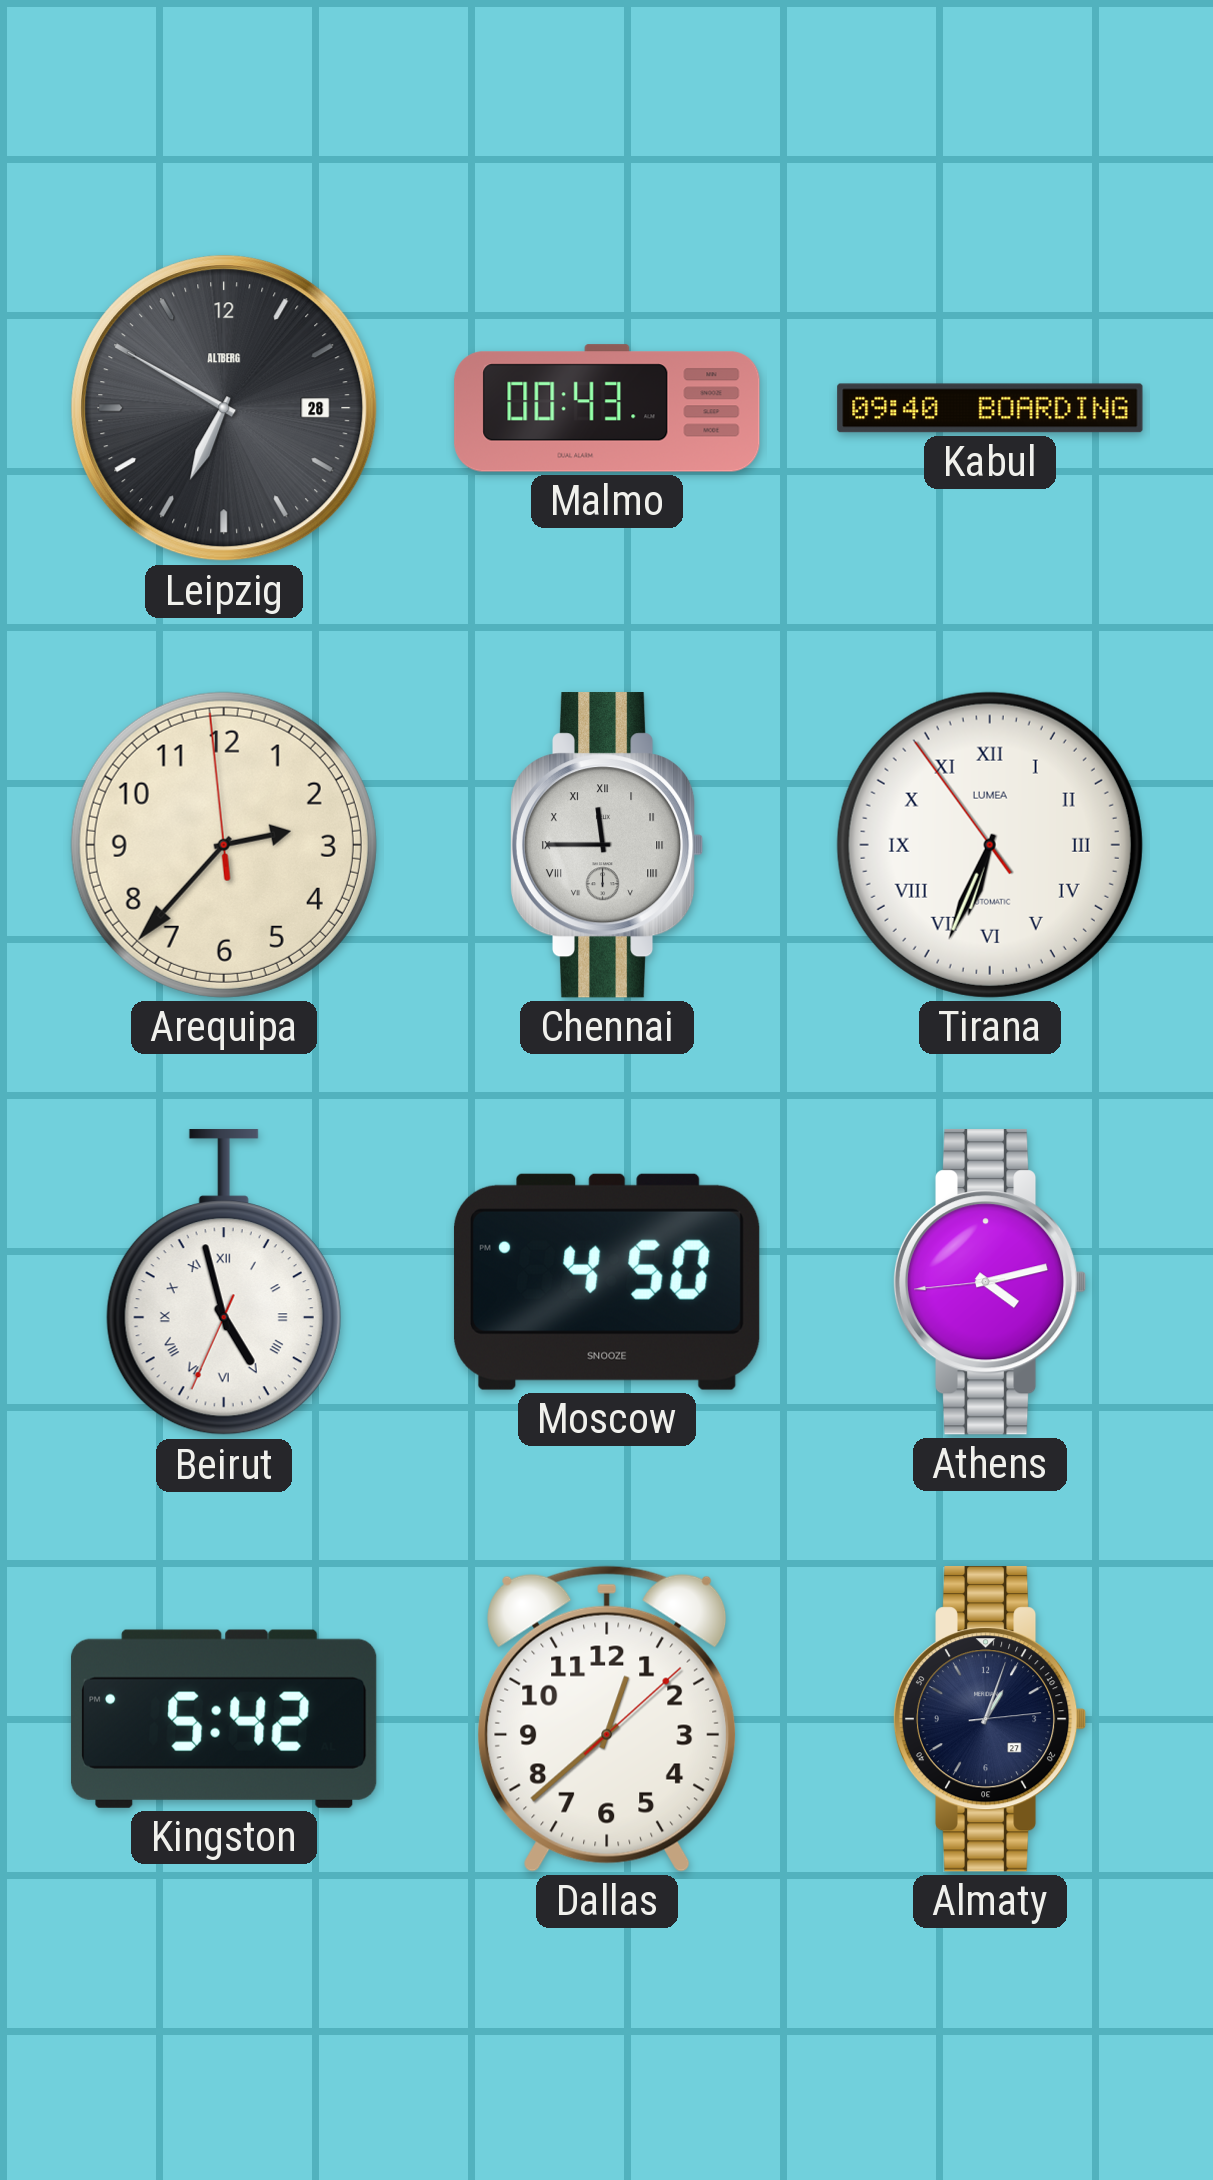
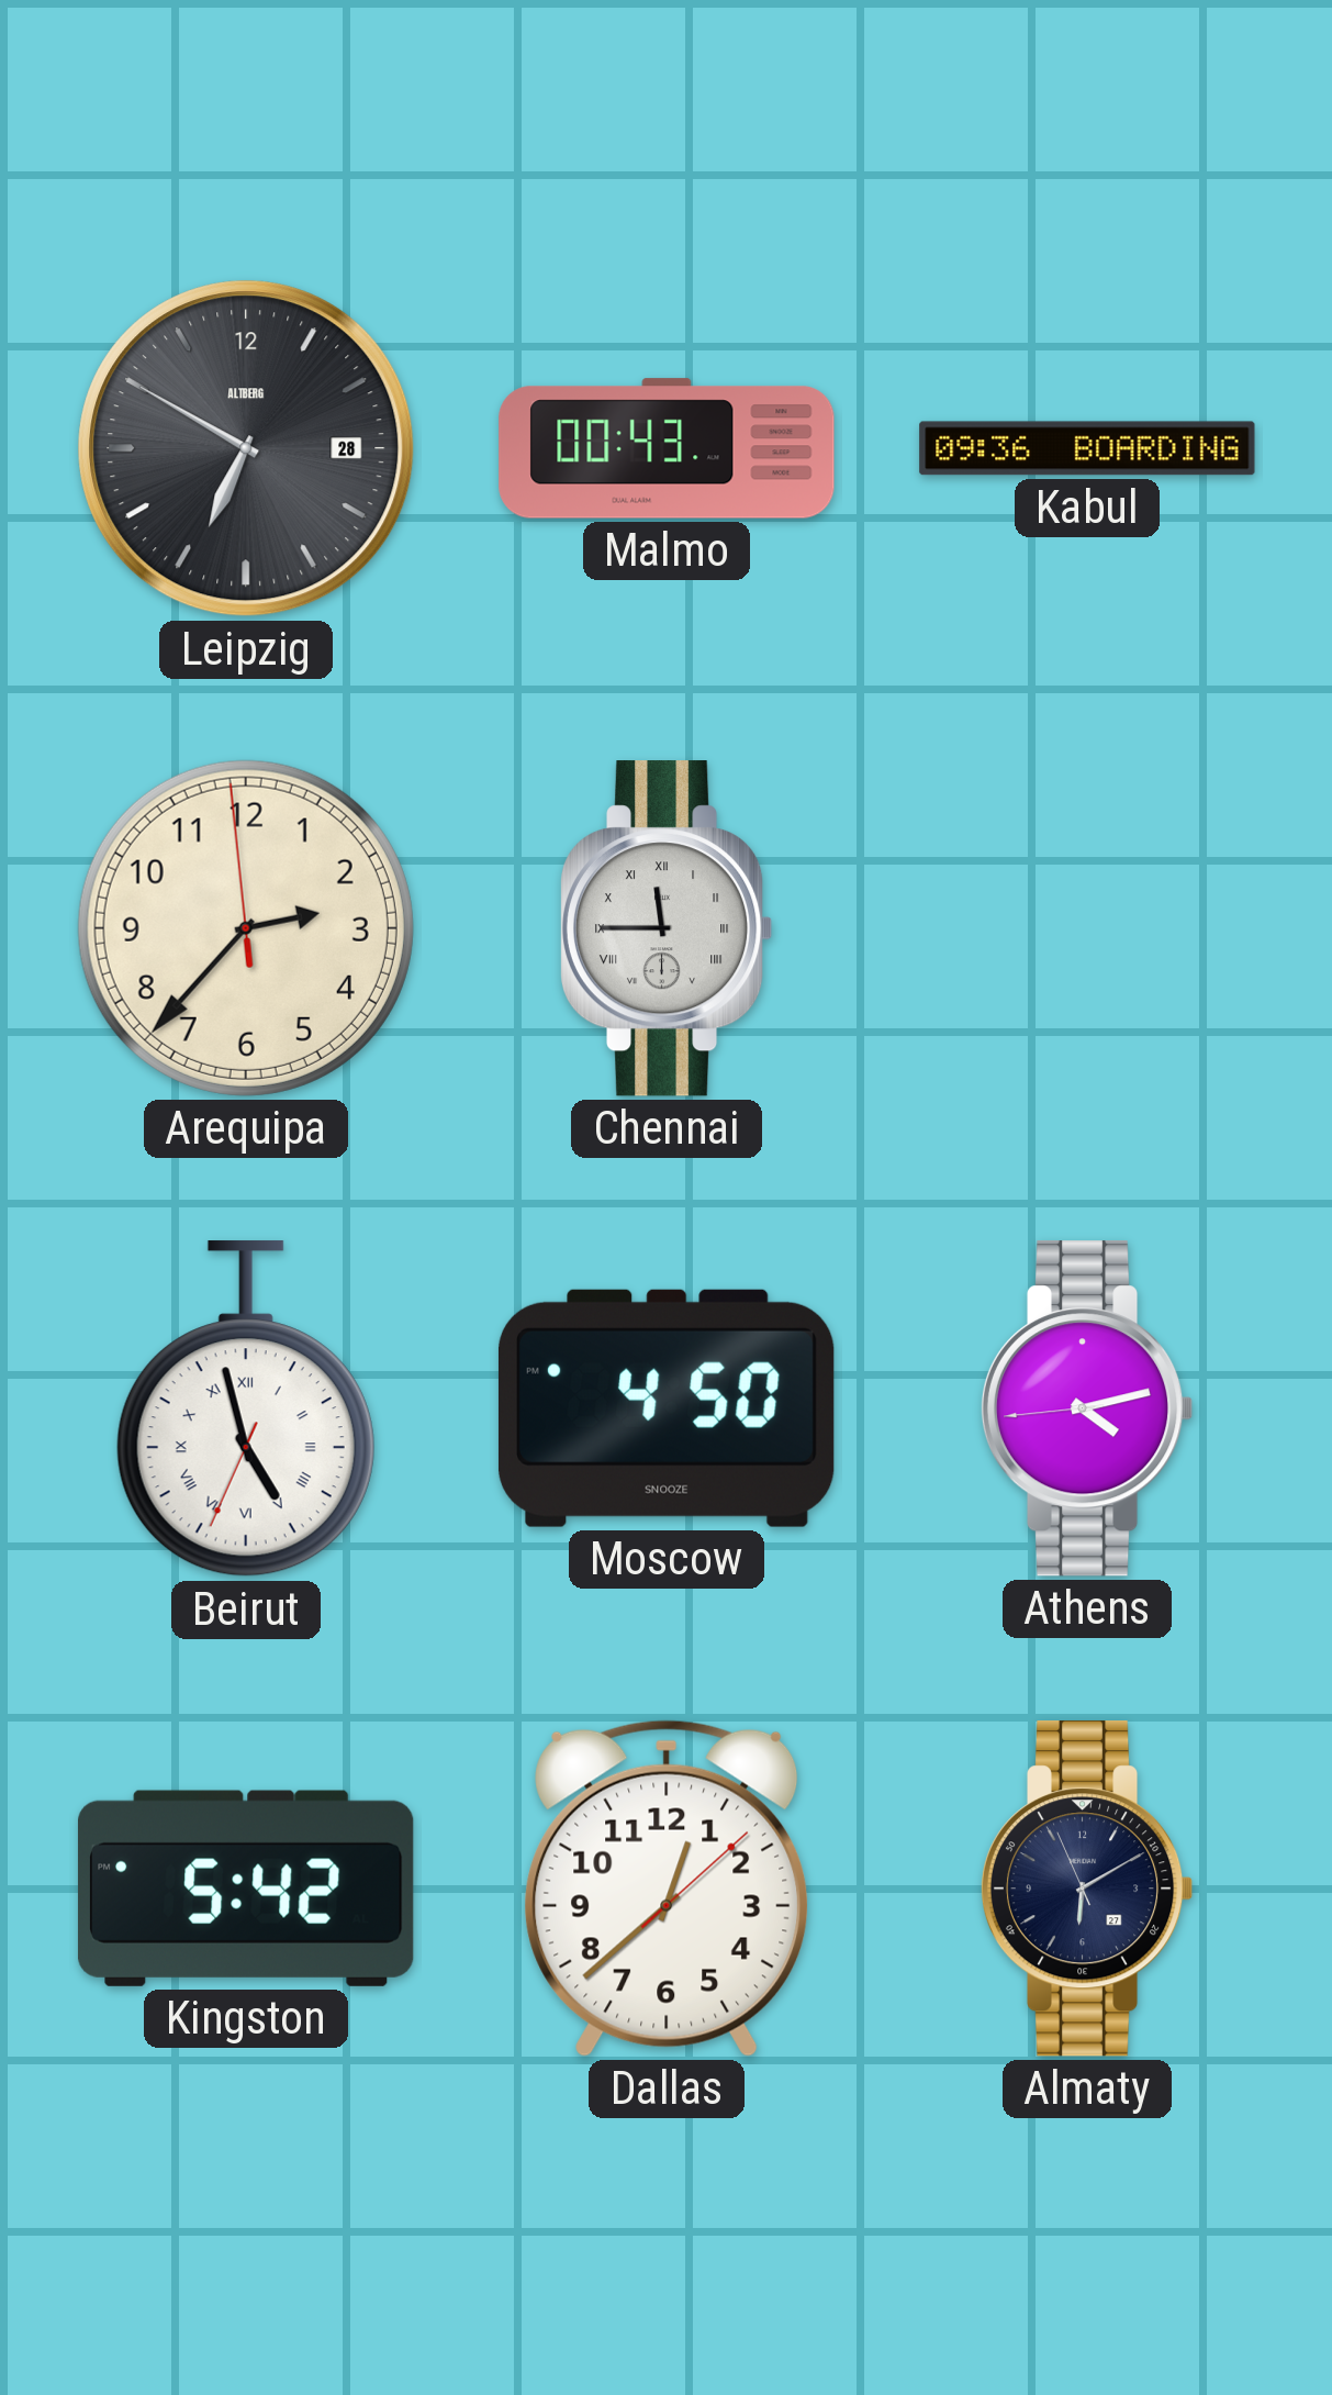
Kabul: 09:40 -> 09:36 (1087, 448)
Tirana: 6:33 -> none (990, 845)
Almaty: 1:03 -> 6:09 (1087, 1889)
